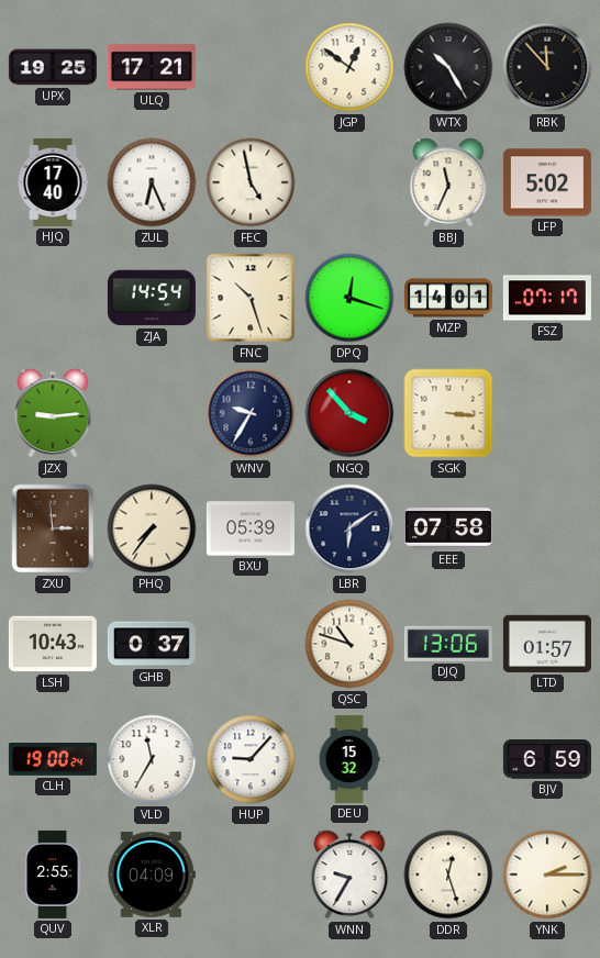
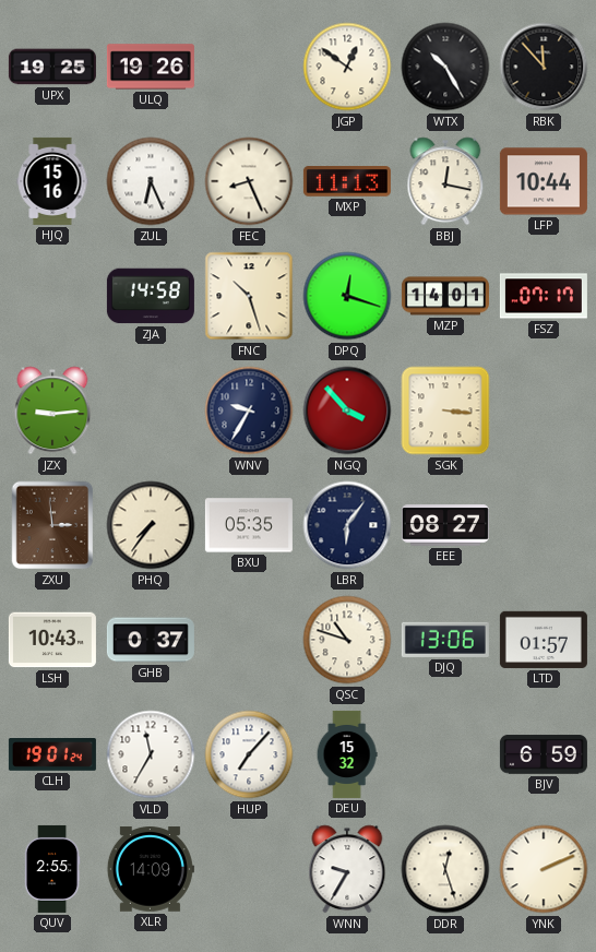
ULQ: 17:21 -> 19:26 (151, 67)
HJQ: 17:40 -> 15:16 (52, 181)
FEC: 4:58 -> 8:26 (249, 181)
MXP: none -> 11:13 (347, 181)
BBJ: 11:34 -> 12:17 (445, 181)
LFP: 5:02 -> 10:44 (544, 181)
ZJA: 14:54 -> 14:58 (151, 296)
BXU: 05:39 -> 05:35 (249, 525)
LBR: 6:09 -> 6:06 (347, 525)
EEE: 07:58 -> 08:27 (445, 525)
CLH: 19:00 -> 19:01 (52, 755)
HUP: 9:07 -> 7:07 (249, 754)
XLR: 04:09 -> 14:09 (151, 869)
YNK: 2:15 -> 2:11 (544, 869)
